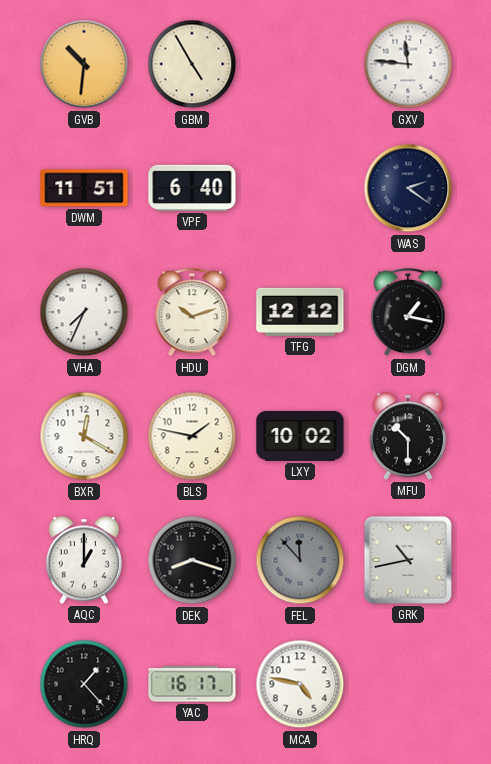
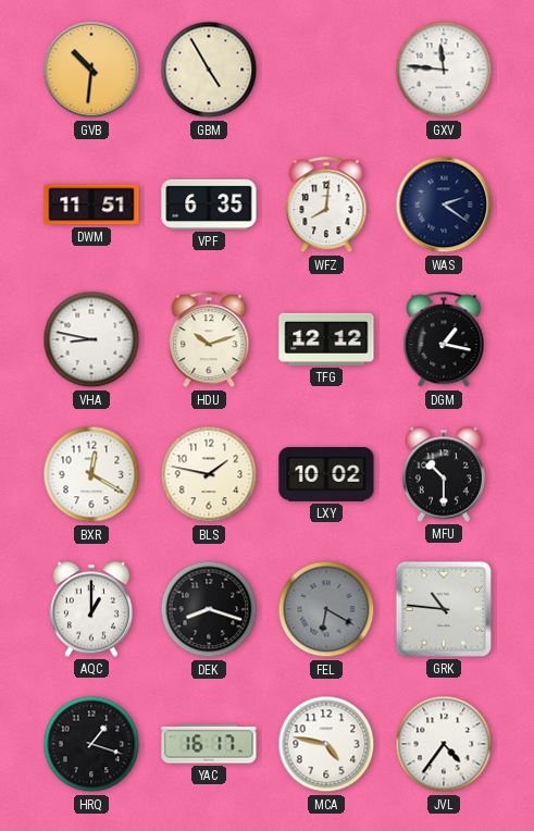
VPF: 6:40 -> 6:35 (209, 204)
WFZ: none -> 8:01 (326, 206)
VHA: 7:34 -> 8:47 (91, 339)
FEL: 11:53 -> 6:20 (326, 609)
GRK: 10:43 -> 10:46 (444, 609)
HRQ: 1:23 -> 1:18 (91, 744)
JVL: none -> 4:36 (444, 744)
